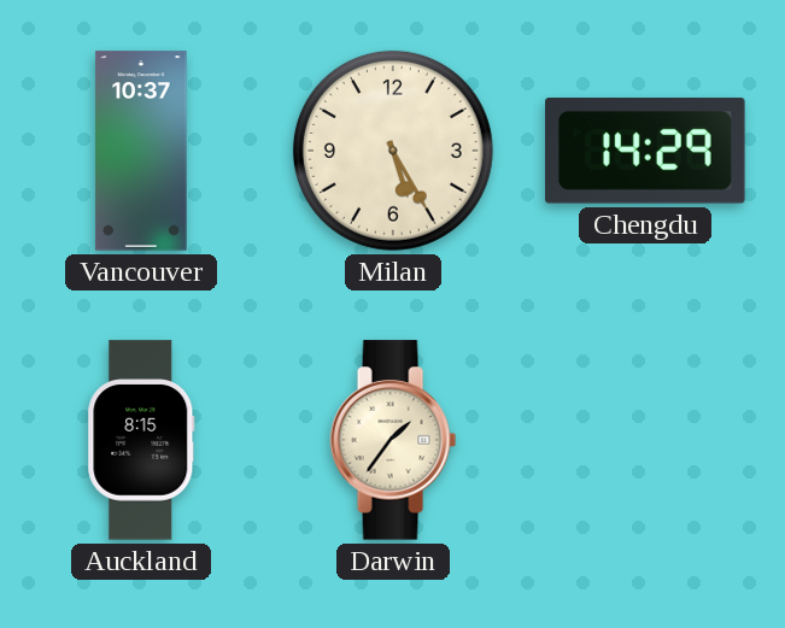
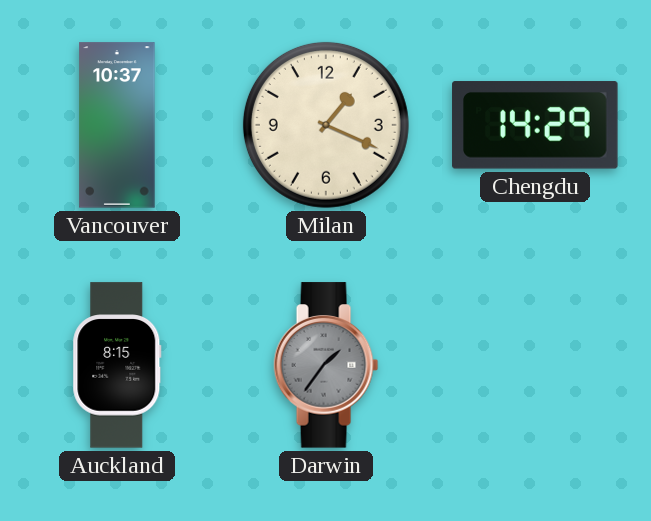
Milan: 5:25 -> 1:19 (326, 125)
Darwin dial: cream -> grey (326, 365)
